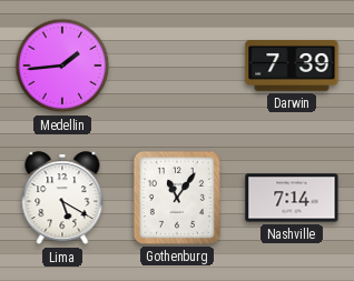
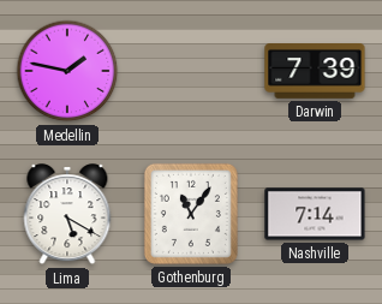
Medellin: 1:44 -> 1:47 (67, 71)
